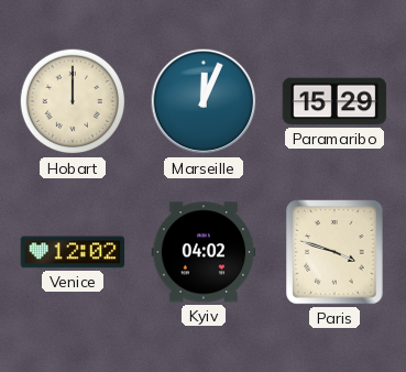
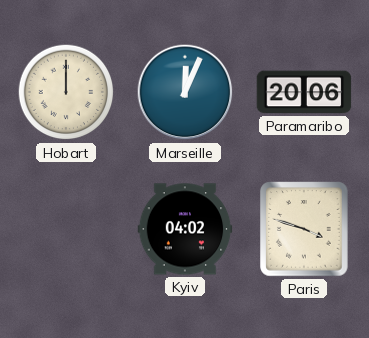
Paramaribo: 15:29 -> 20:06 (304, 92)
Venice: 12:02 -> none (73, 252)
